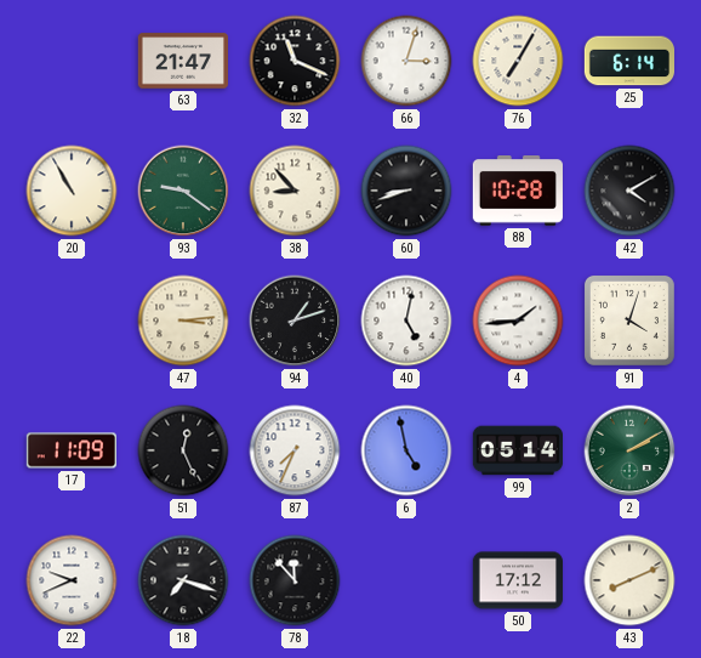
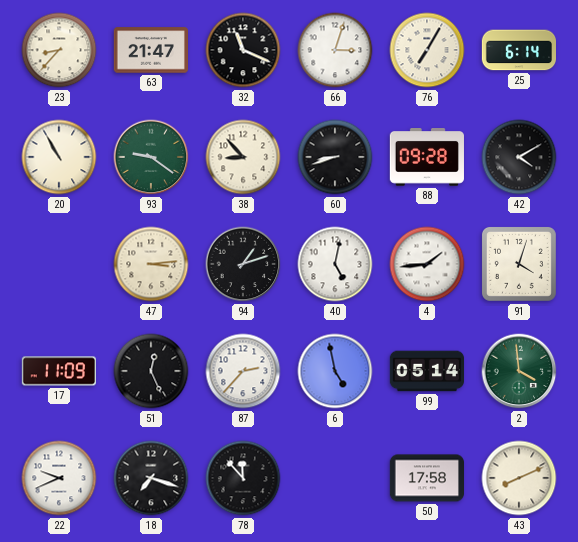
23: none -> 8:37 (59, 50)
88: 10:28 -> 09:28 (426, 157)
87: 7:34 -> 2:37 (243, 371)
2: 2:10 -> 3:59 (519, 371)
50: 17:12 -> 17:58 (426, 478)
